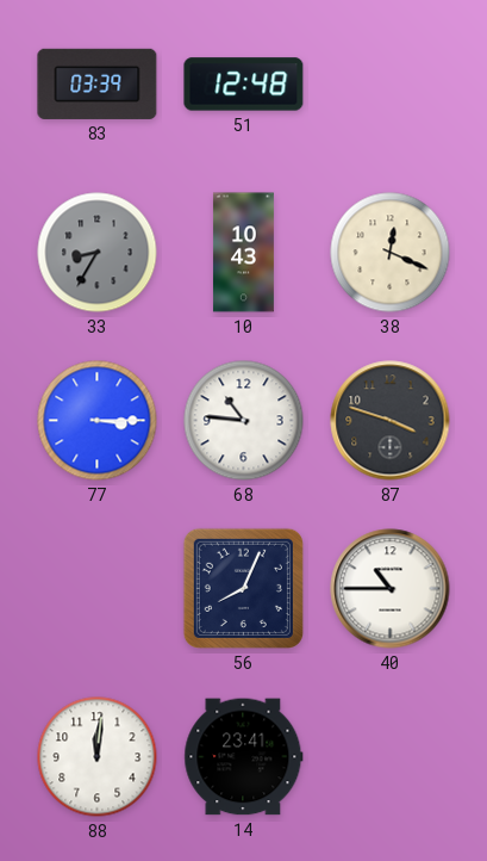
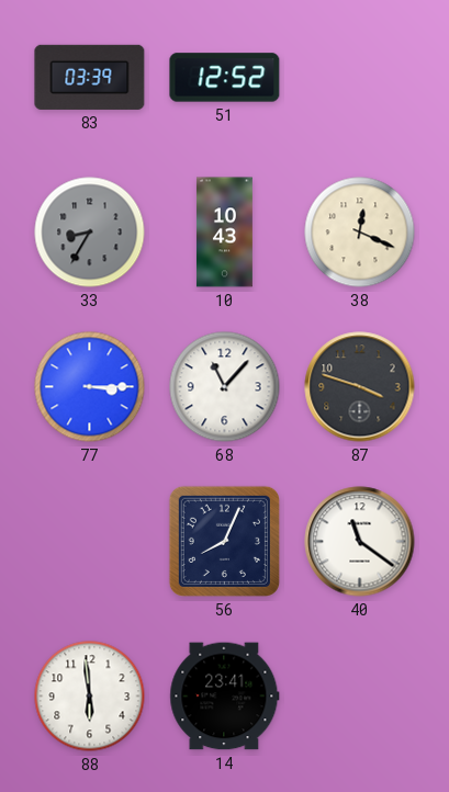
51: 12:48 -> 12:52 (225, 78)
68: 10:46 -> 11:07 (225, 387)
40: 10:45 -> 11:21 (360, 542)
88: 12:01 -> 5:59 (90, 697)
